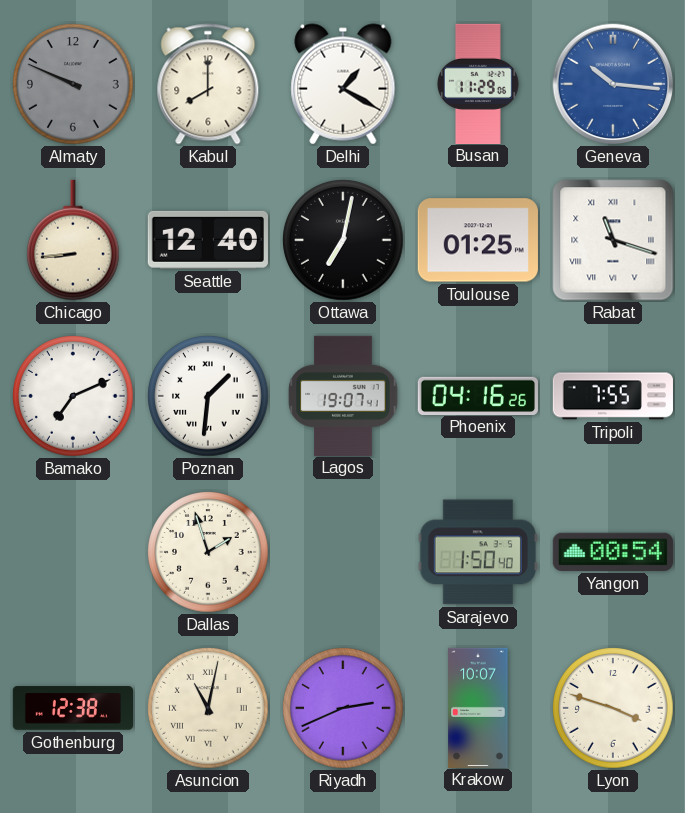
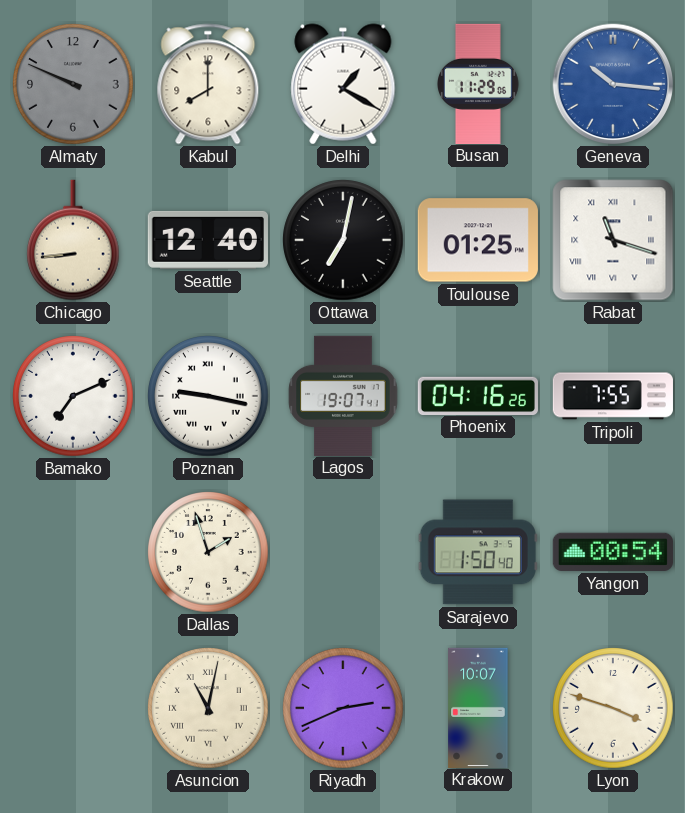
Poznan: 1:31 -> 9:17 (208, 396)
Gothenburg: 12:38 -> none (72, 708)
